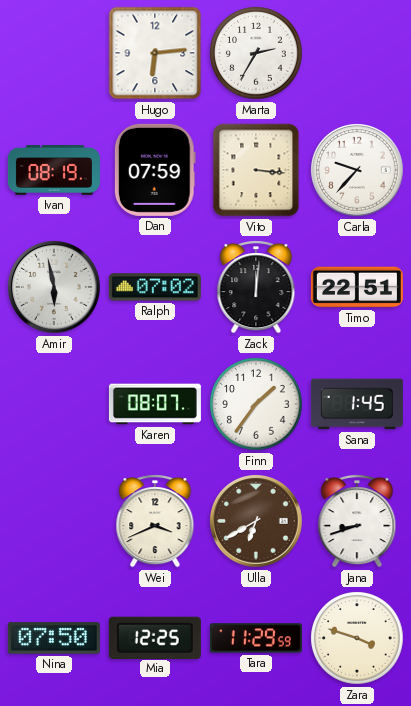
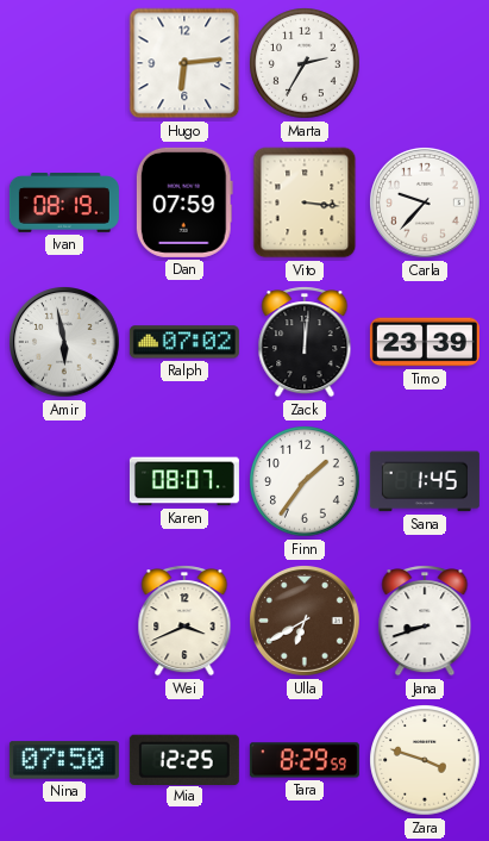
Timo: 22:51 -> 23:39 (425, 342)
Tara: 11:29 -> 8:29 (305, 760)
